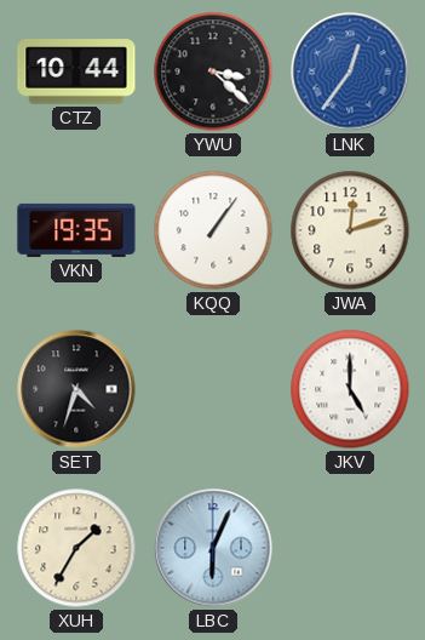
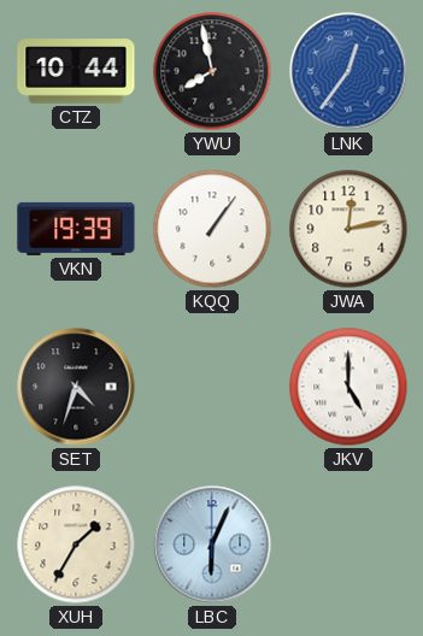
YWU: 3:22 -> 7:58 (212, 71)
VKN: 19:35 -> 19:39 (76, 229)
JWA: 12:12 -> 12:13 (348, 229)
